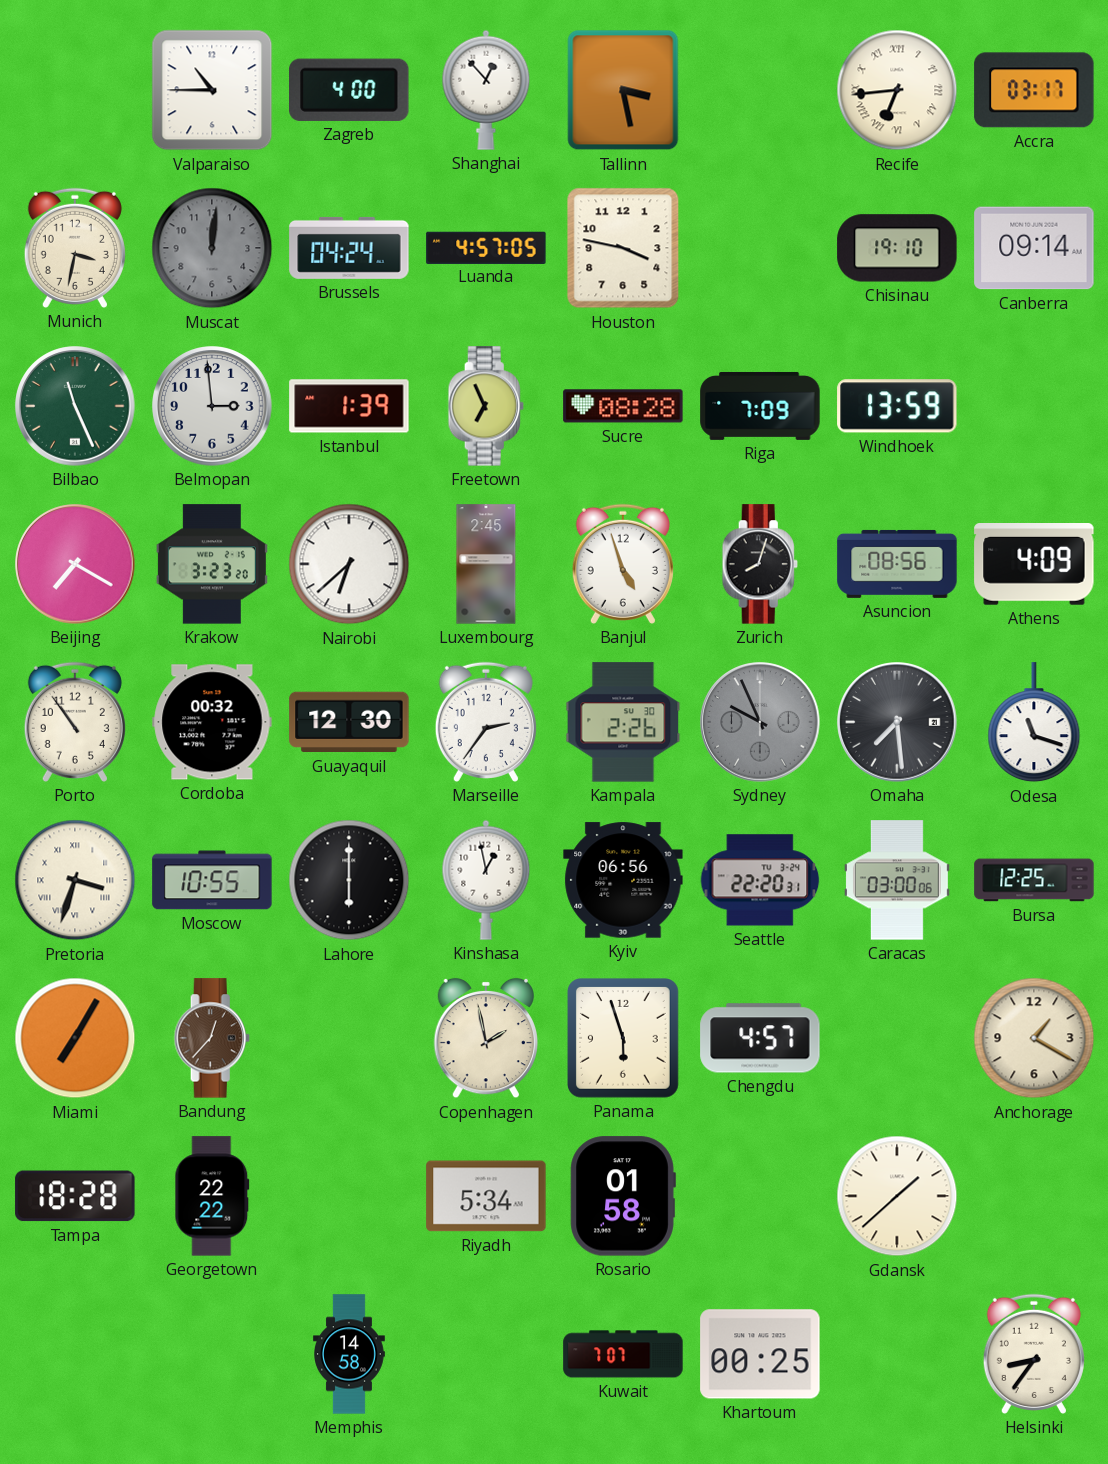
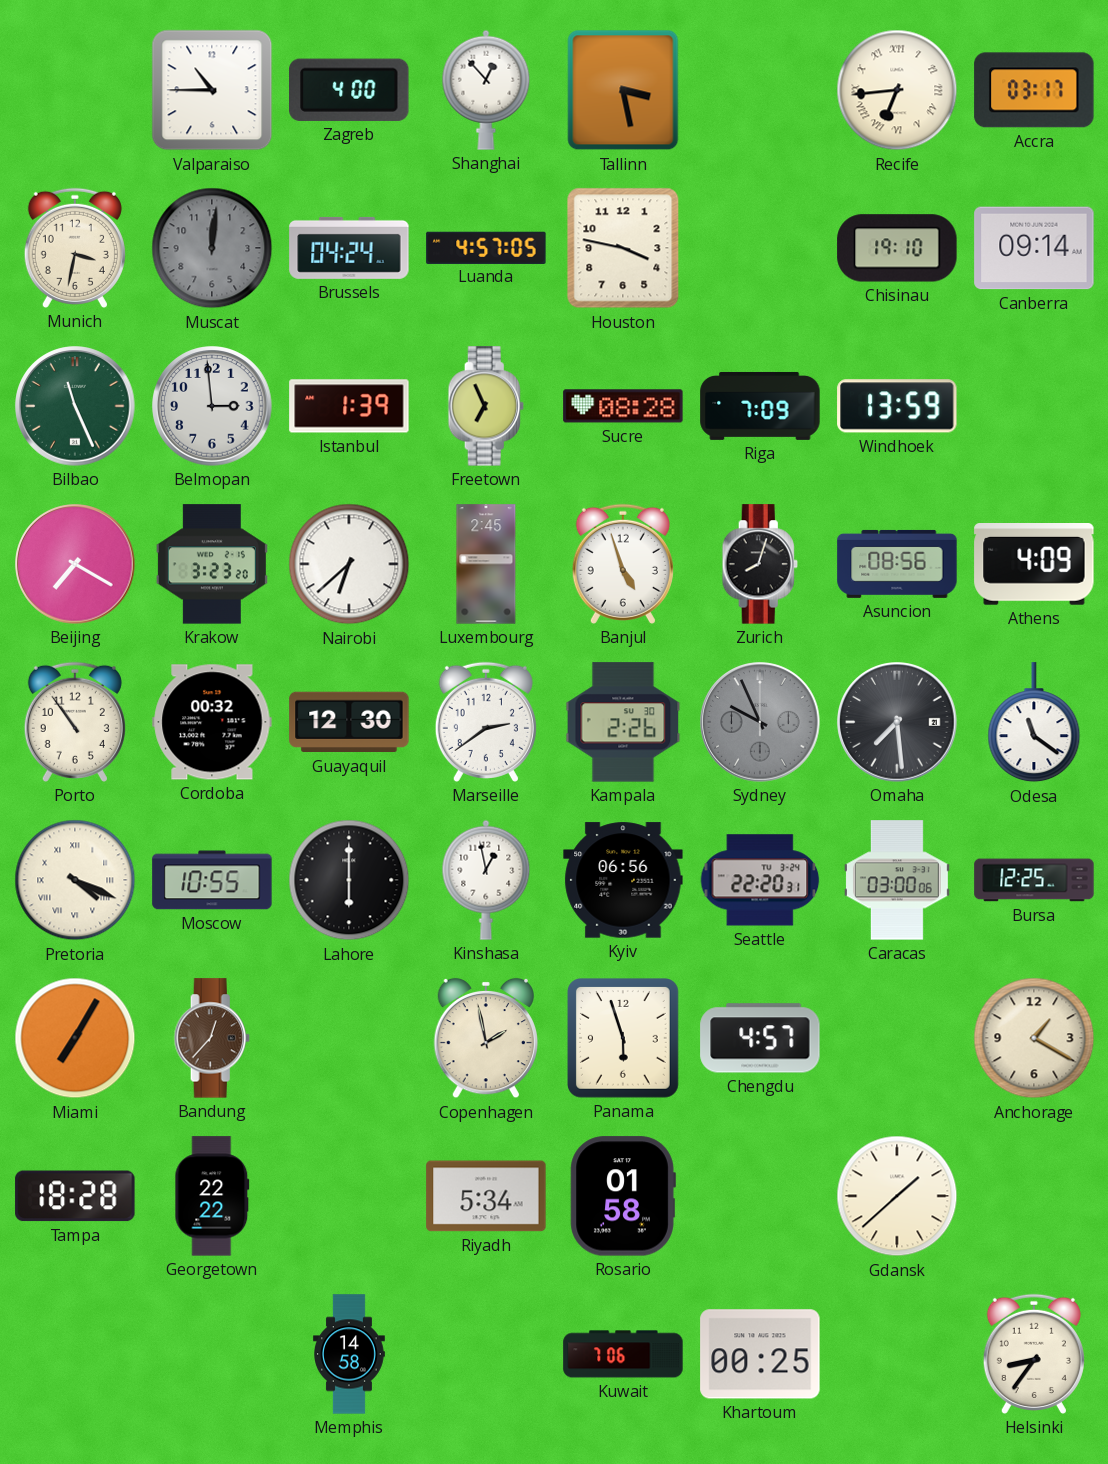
Marseille: 2:36 -> 2:39 (486, 722)
Odesa: 11:18 -> 11:21 (1034, 723)
Pretoria: 3:33 -> 4:19 (75, 880)
Kuwait: 7:07 -> 7:06 (623, 1354)
